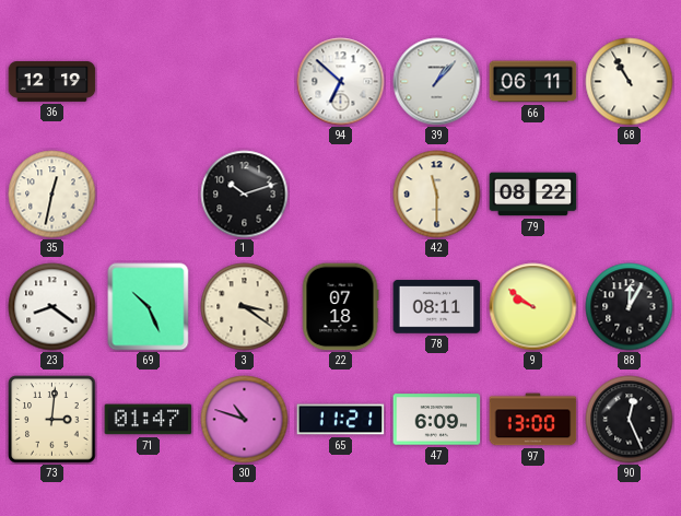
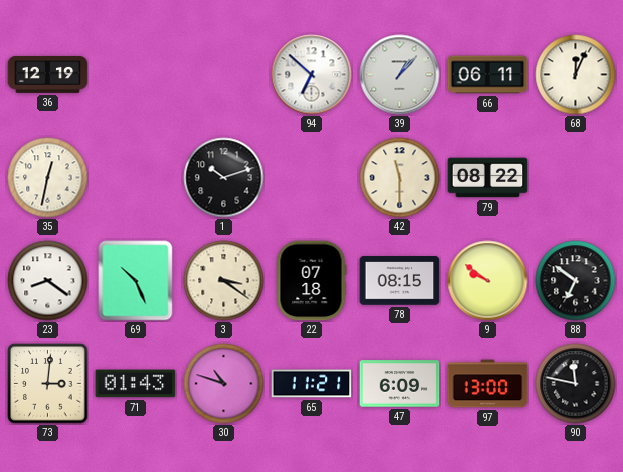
68: 10:55 -> 12:04 (576, 75)
78: 08:11 -> 08:15 (400, 281)
88: 12:05 -> 6:51 (576, 281)
71: 01:47 -> 01:43 (136, 384)
90: 12:26 -> 11:47 (576, 384)
